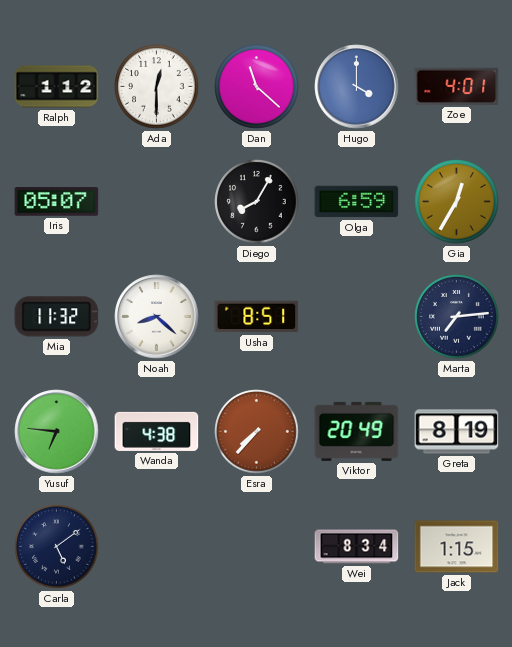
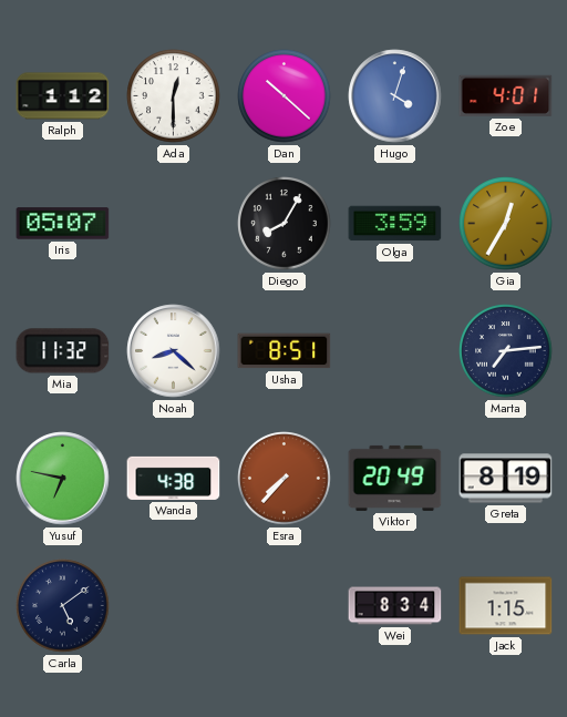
Dan: 11:22 -> 10:22 (285, 96)
Hugo: 4:00 -> 4:03 (395, 96)
Olga: 6:59 -> 3:59 (395, 224)
Yusuf: 6:46 -> 6:47 (63, 479)
